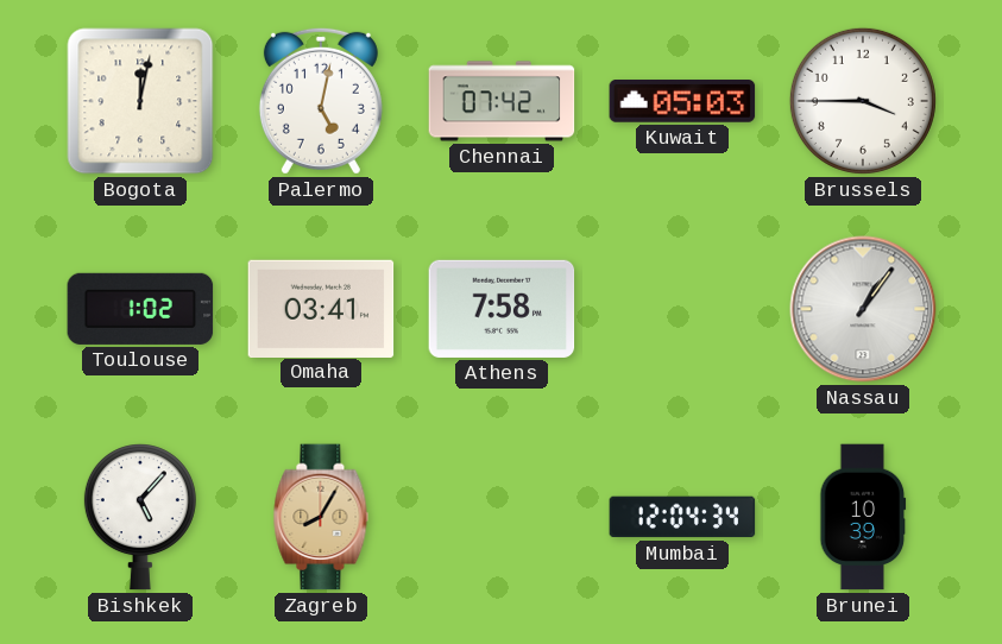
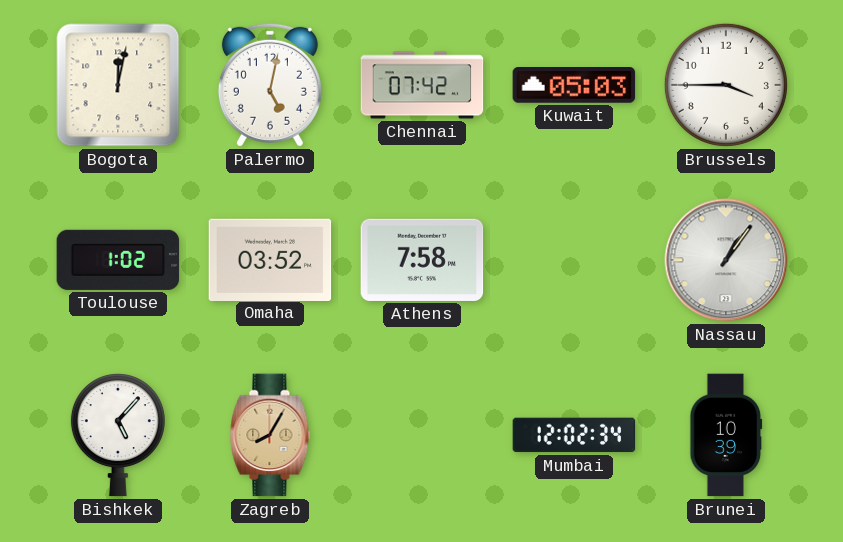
Omaha: 03:41 -> 03:52 (270, 259)
Mumbai: 12:04 -> 12:02 (574, 435)
